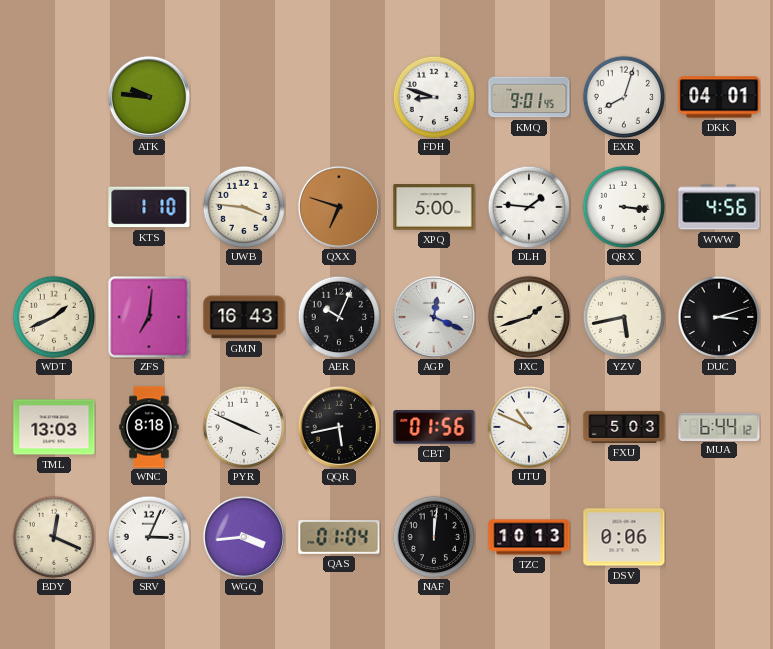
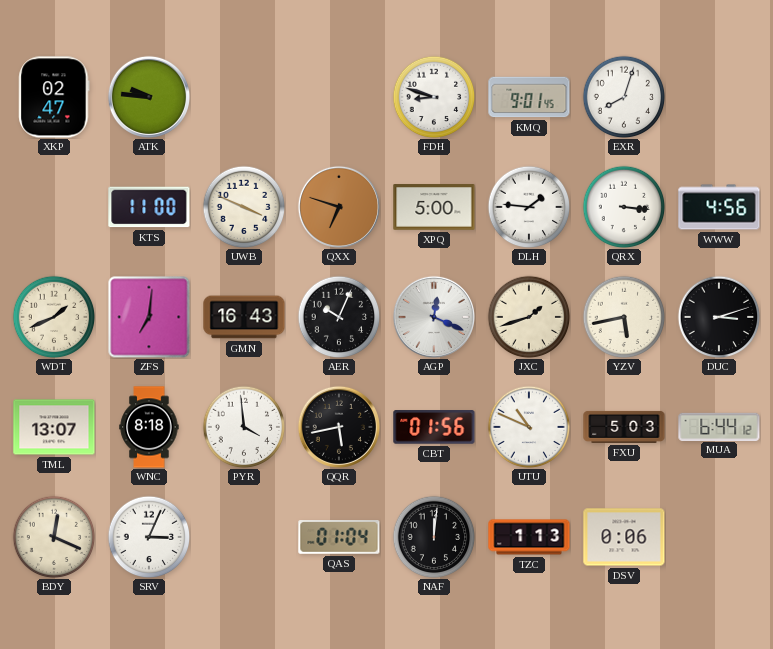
XKP: none -> 02:47 (54, 97)
DKK: 04:01 -> none (719, 97)
KTS: 1:10 -> 11:00 (149, 207)
UWB: 3:46 -> 3:49 (244, 207)
TML: 13:03 -> 13:07 (54, 427)
PYR: 3:49 -> 3:59 (244, 427)
WGQ: 3:44 -> none (244, 537)
TZC: 10:13 -> 1:13 (529, 537)
